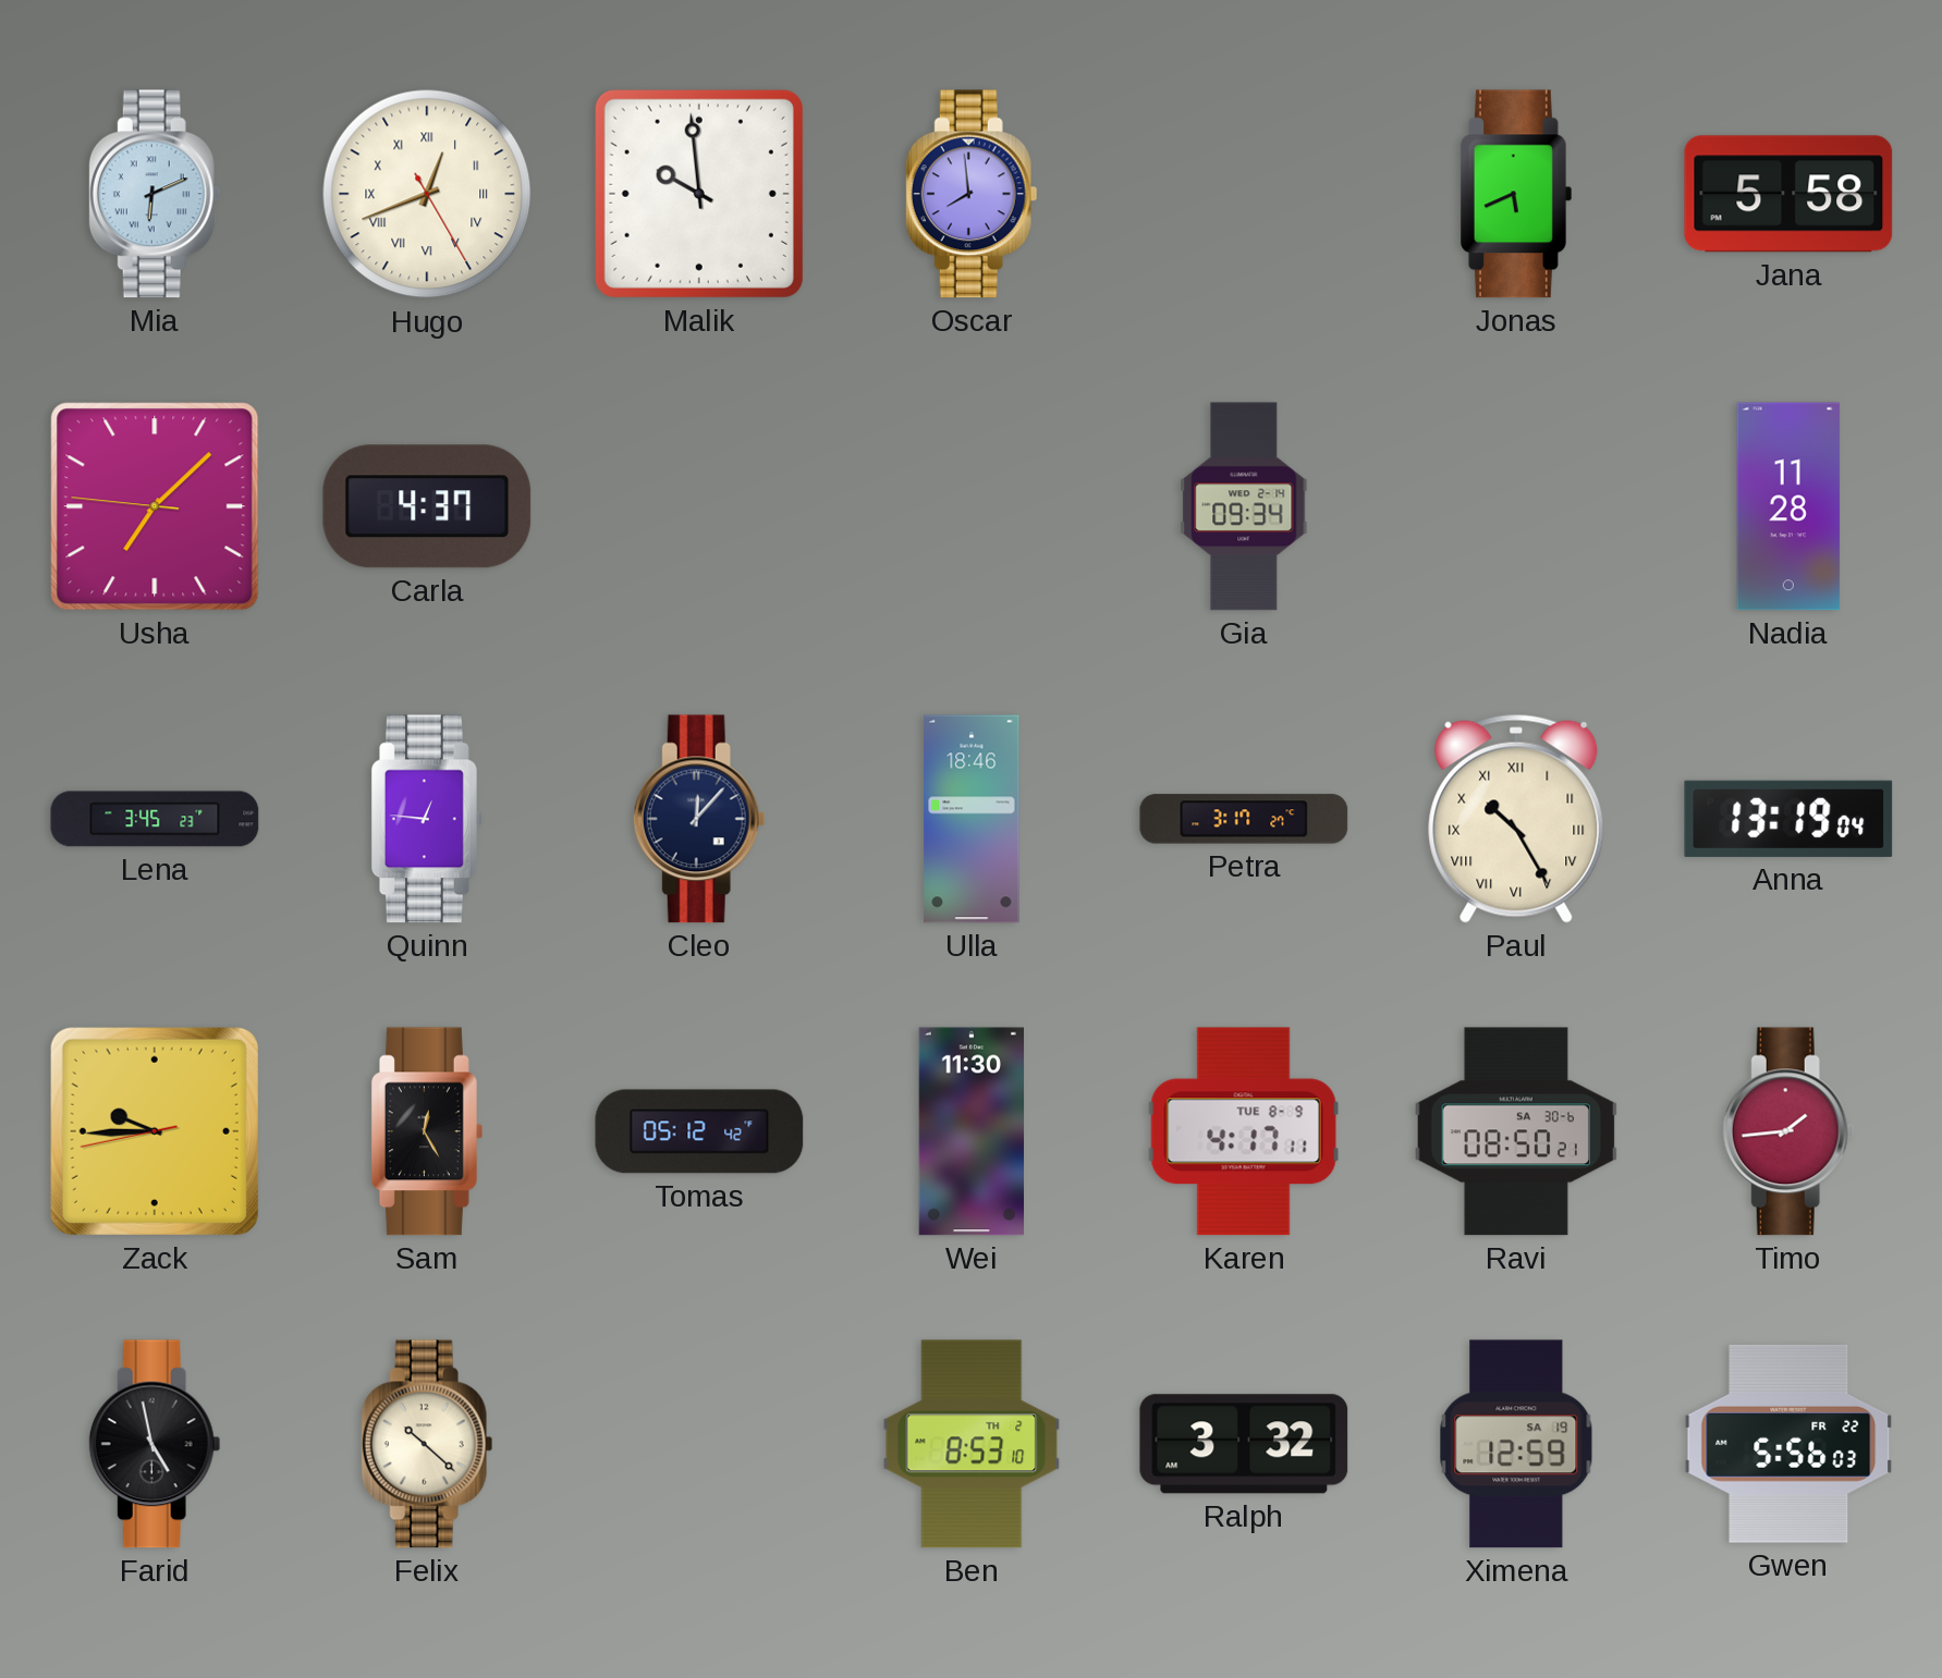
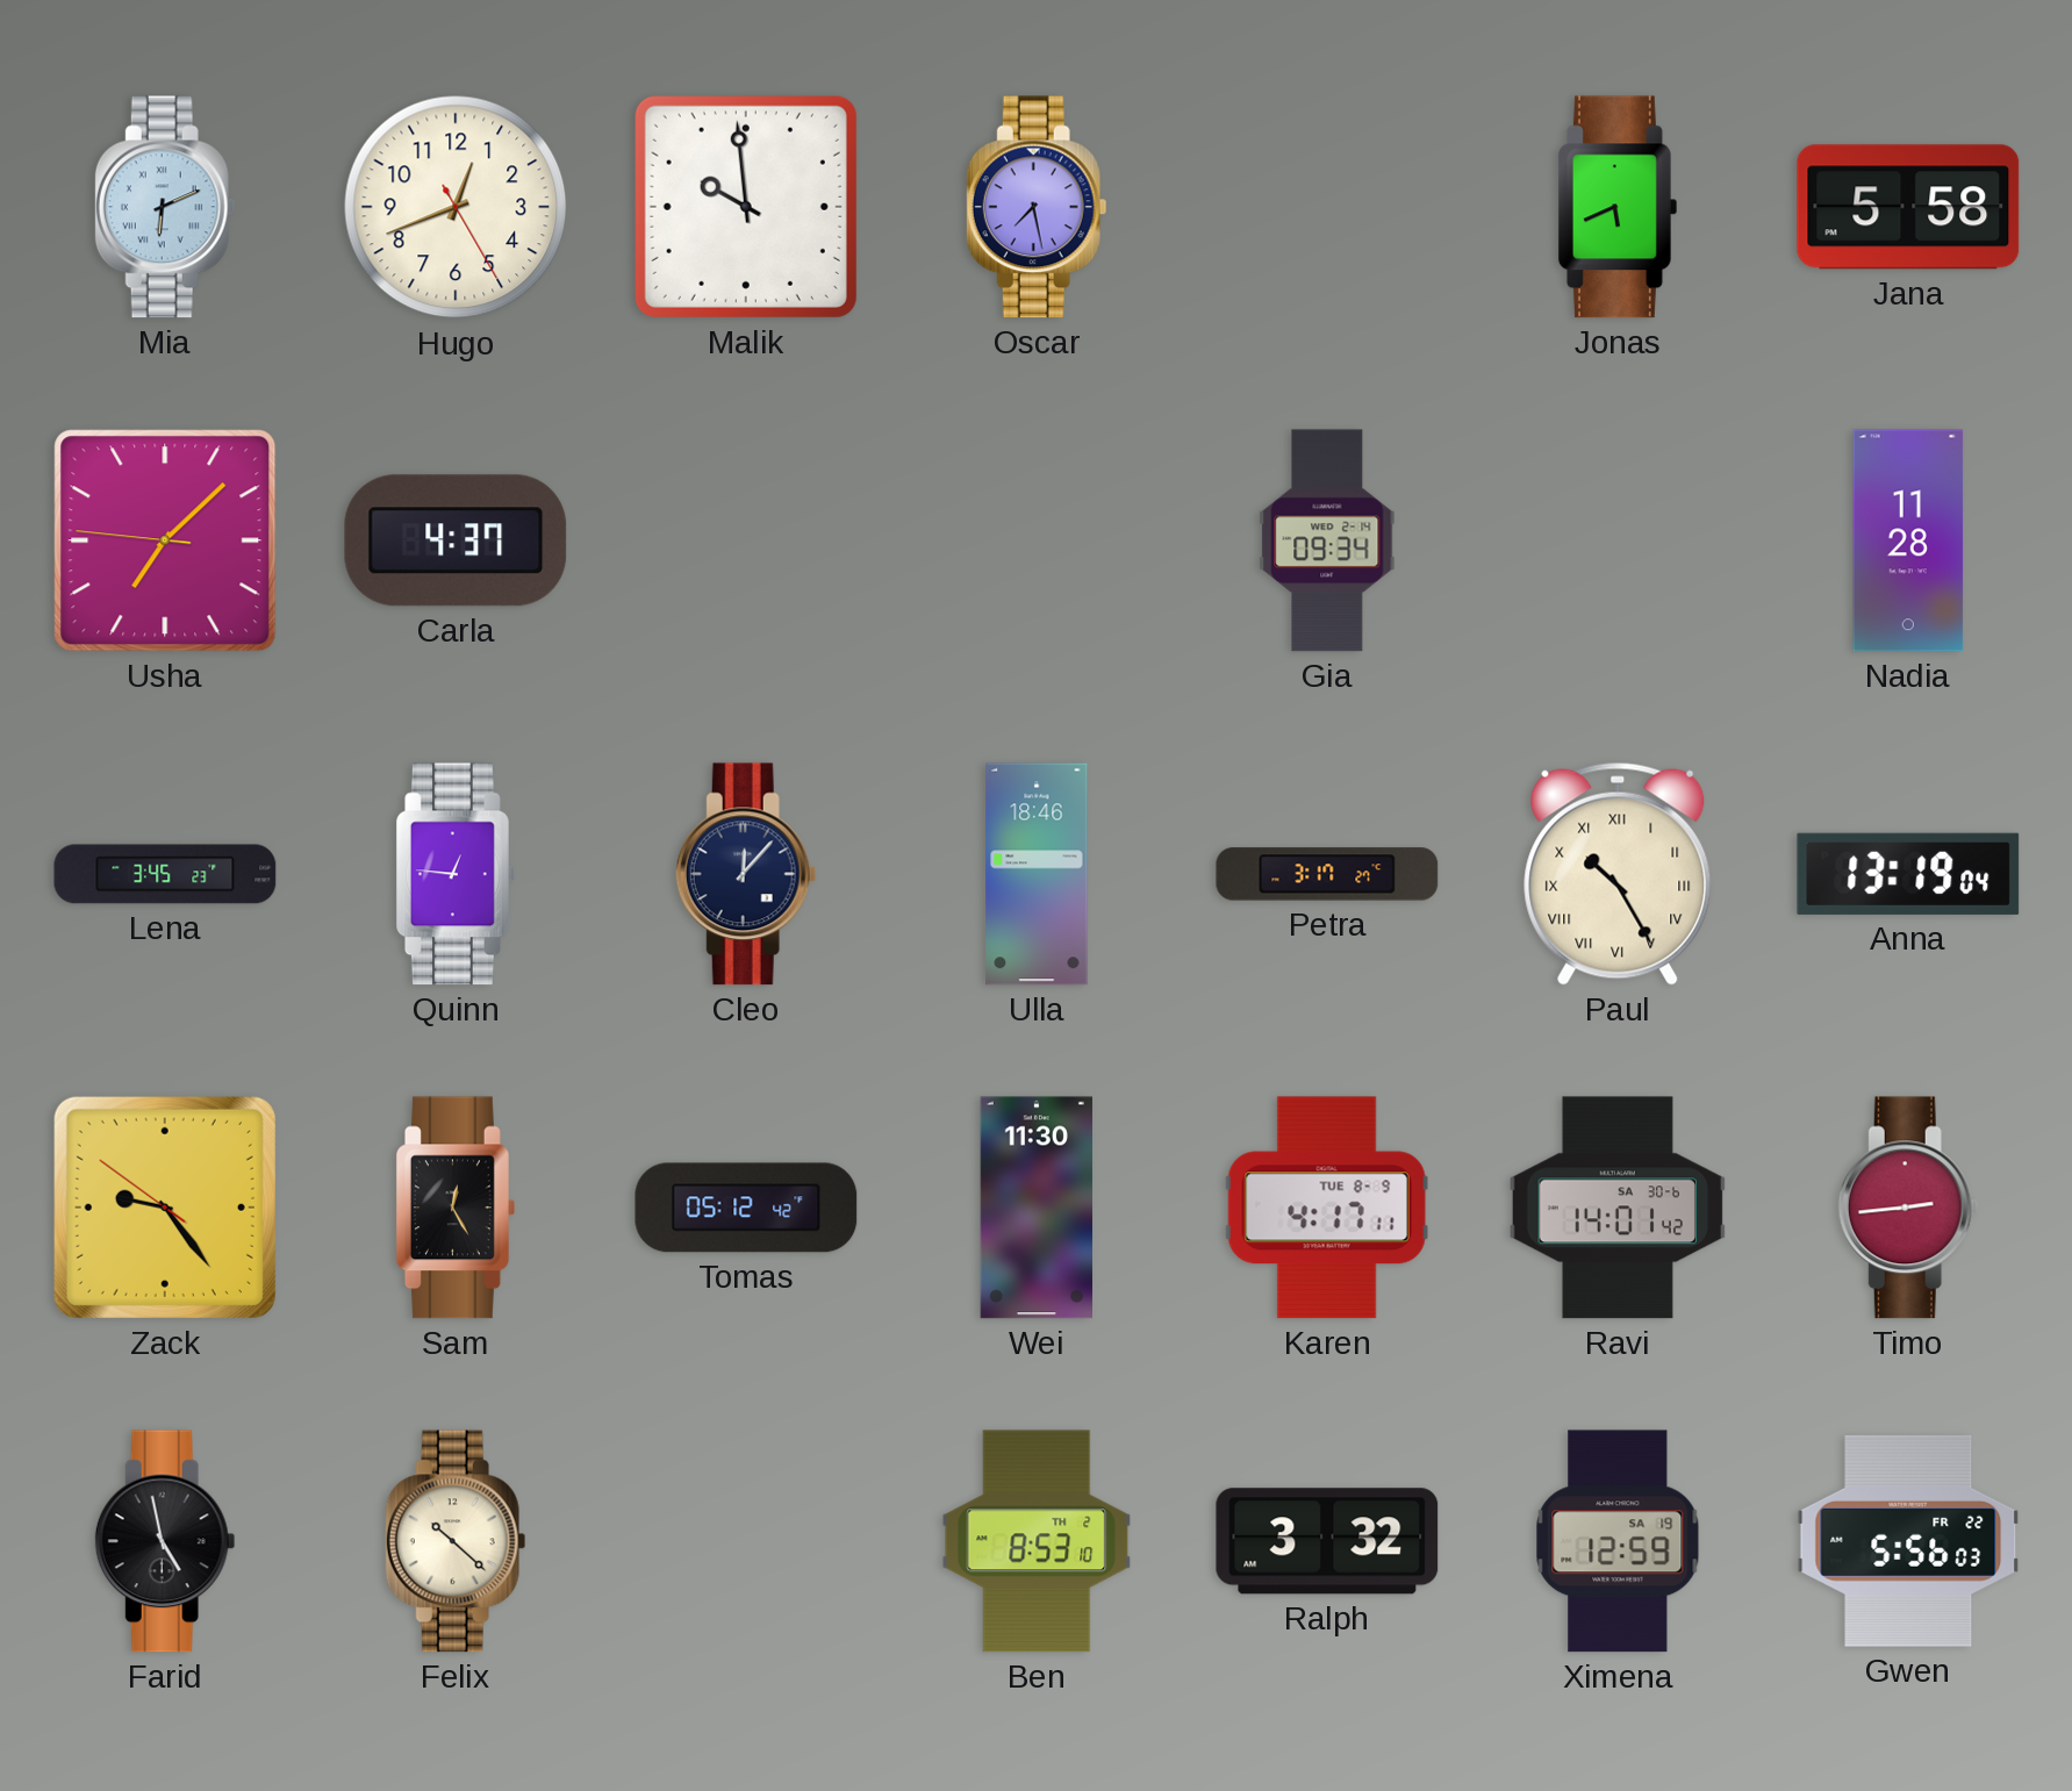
Hugo numerals: Roman -> Arabic (456, 207)
Oscar: 7:59 -> 7:28 (1037, 207)
Zack: 9:44 -> 9:23 (165, 1208)
Ravi: 08:50 -> 14:01 (1616, 1208)
Timo: 1:44 -> 2:44 (1908, 1208)
